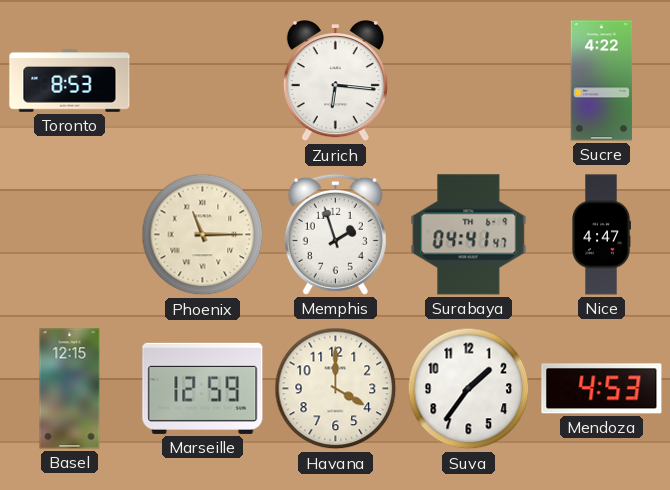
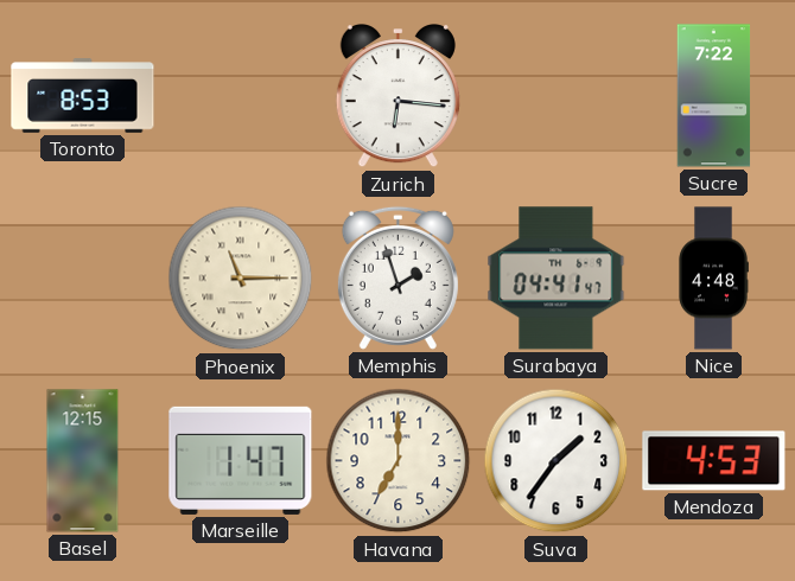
Sucre: 4:22 -> 7:22 (714, 96)
Nice: 4:47 -> 4:48 (713, 279)
Marseille: 12:59 -> 1:47 (241, 460)
Havana: 4:00 -> 7:00 (399, 461)
